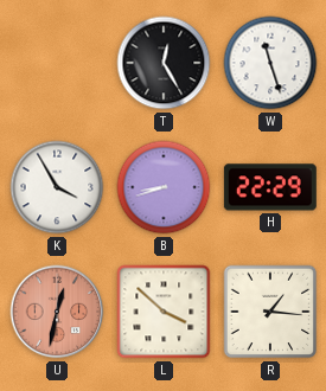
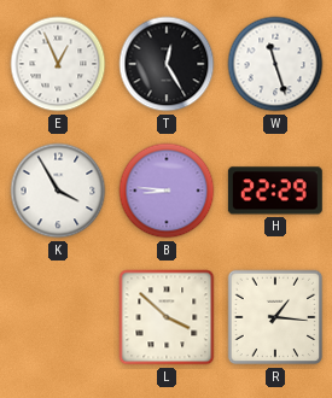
E: none -> 12:56 (58, 64)
B: 8:42 -> 8:46 (167, 191)
U: 12:32 -> none (57, 312)
